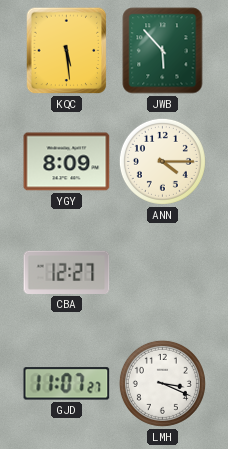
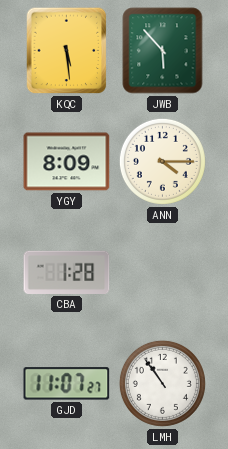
CBA: 12:27 -> 1:28 (67, 272)
LMH: 3:19 -> 10:54 (162, 383)
